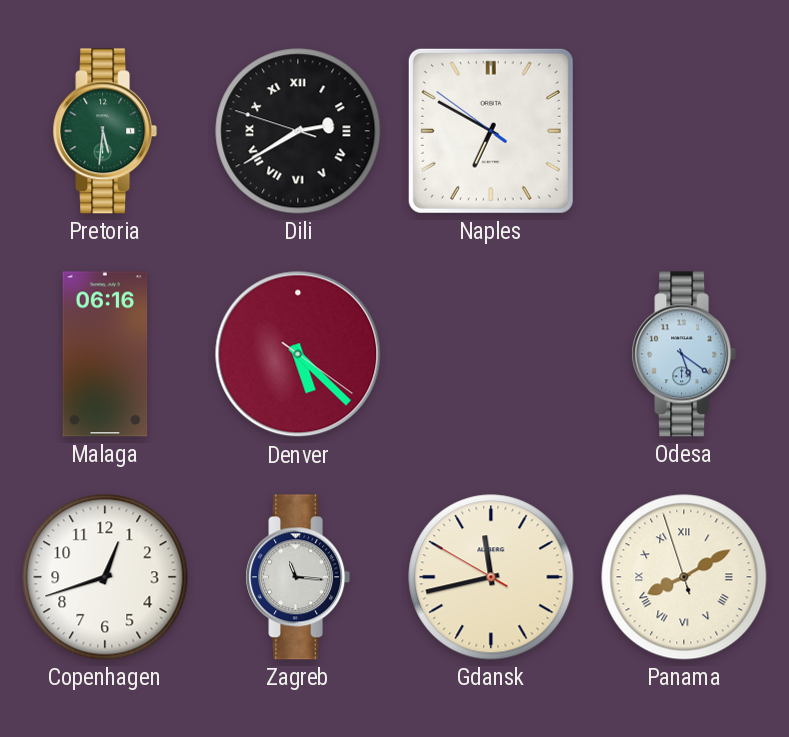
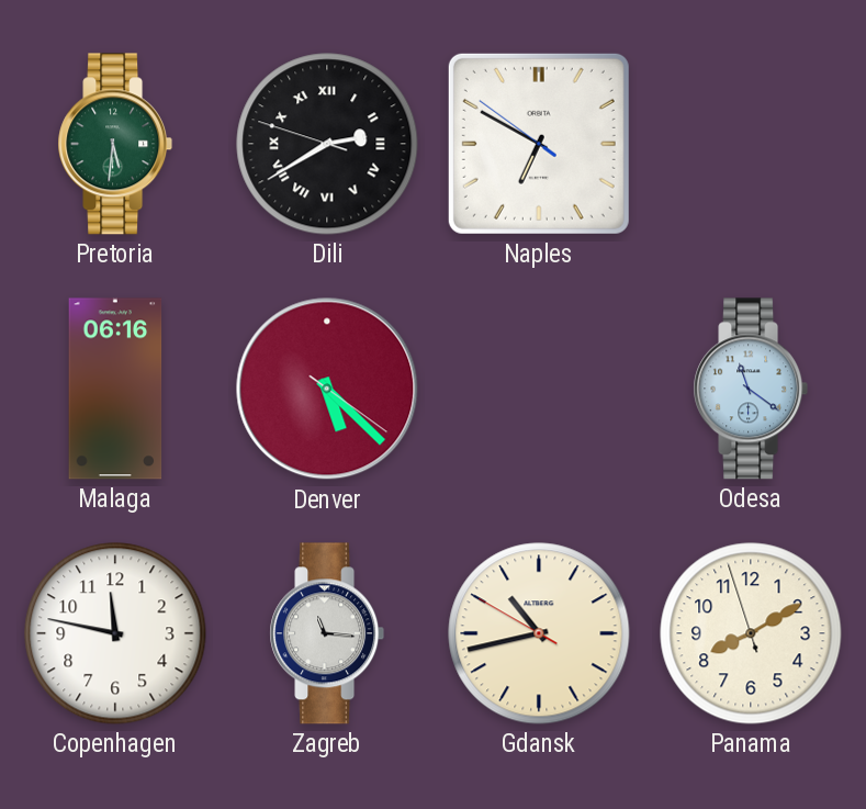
Odesa: 5:21 -> 11:21 (751, 389)
Copenhagen: 12:42 -> 11:47 (115, 633)
Gdansk: 11:42 -> 10:42 (539, 633)
Panama numerals: Roman -> Arabic (751, 633)
